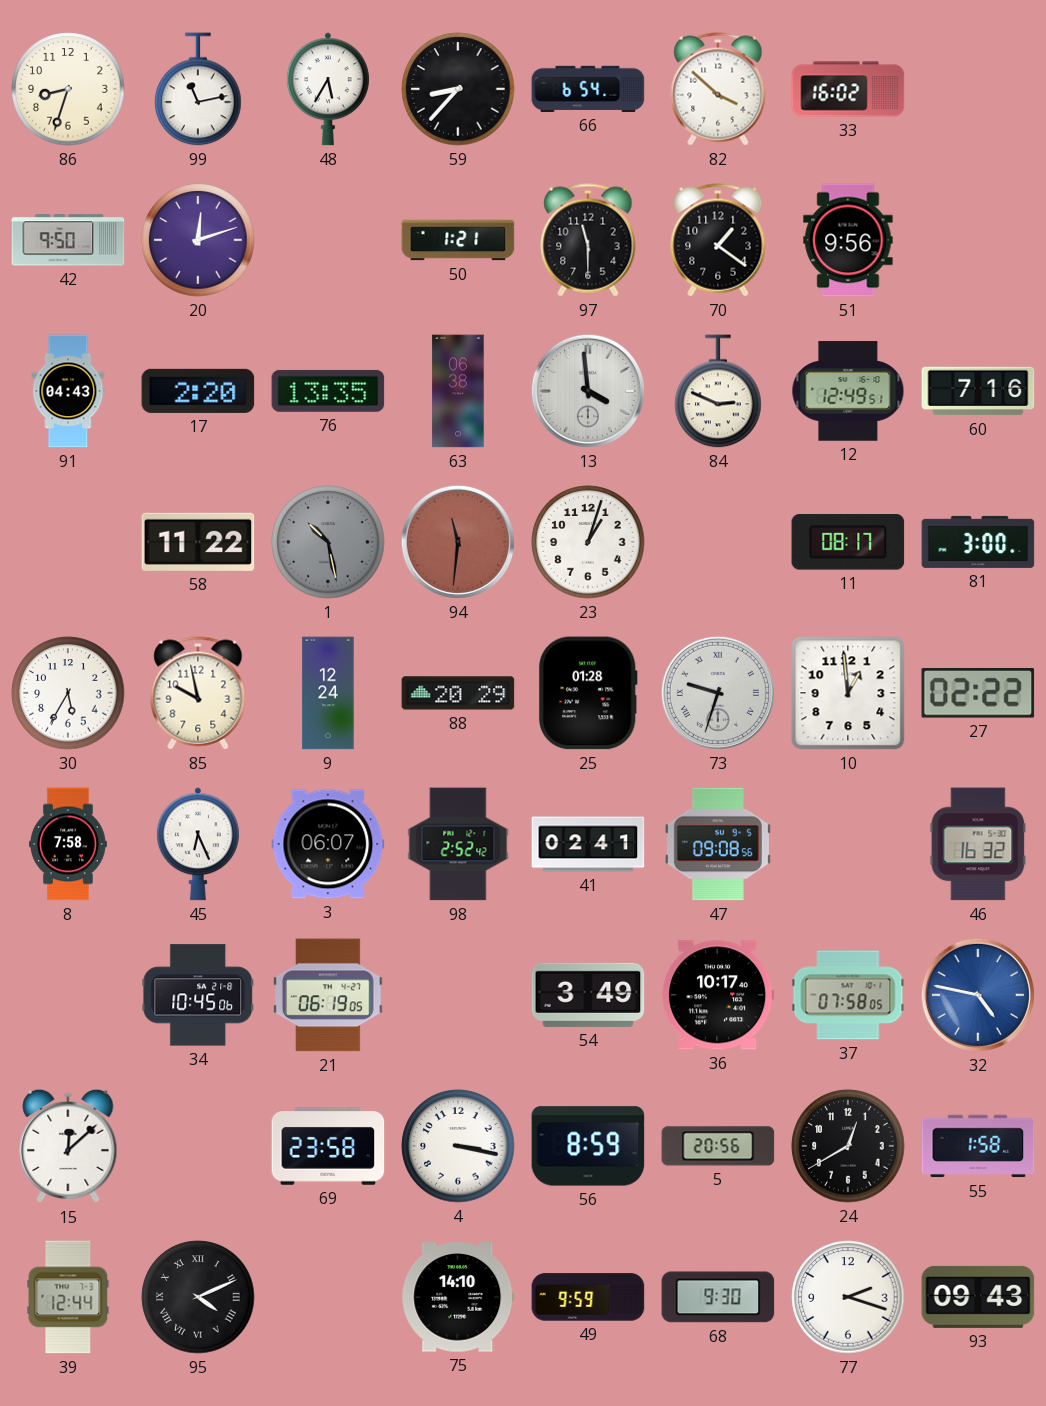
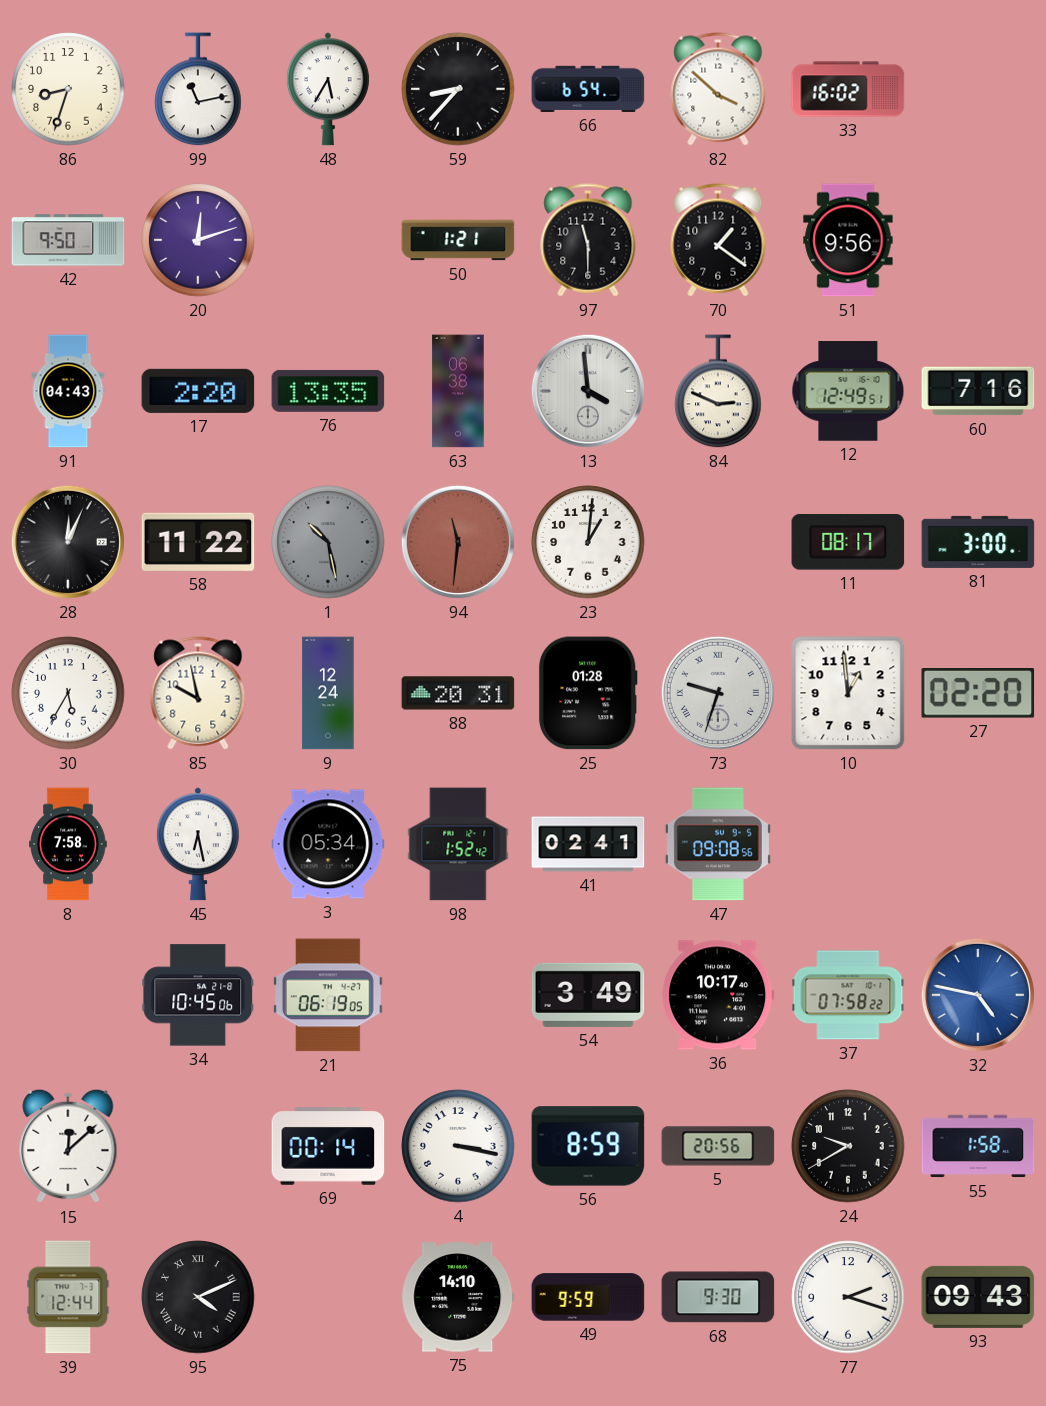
28: none -> 12:04 (68, 542)
23: 1:03 -> 1:01 (588, 542)
88: 20:29 -> 20:31 (458, 693)
27: 02:22 -> 02:20 (978, 694)
45: 6:26 -> 6:28 (198, 844)
3: 06:07 -> 05:34 (328, 844)
98: 2:52 -> 1:52 (458, 844)
46: 16:32 -> none (978, 844)
37: 07:58:05 -> 07:58:22 (848, 995)
69: 23:58 -> 00:14 (328, 1146)
24: 12:40 -> 9:40 (848, 1146)
